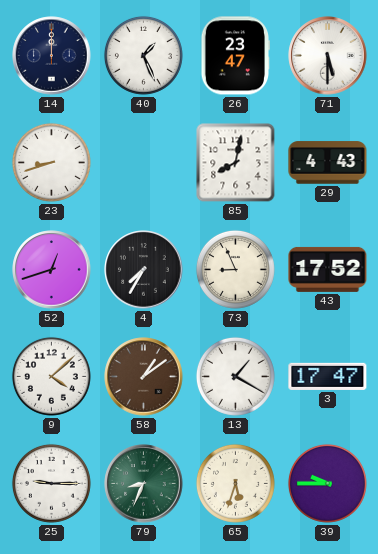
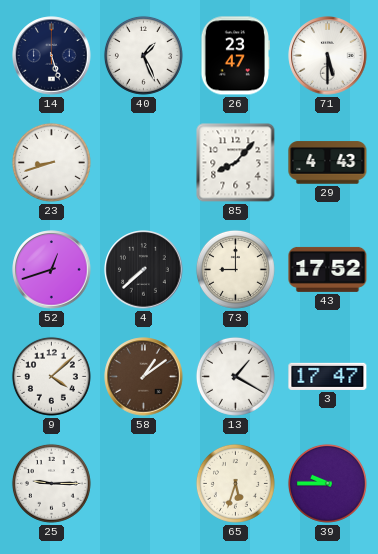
14: 12:00 -> 5:27 (52, 56)
85: 8:02 -> 8:07 (236, 163)
4: 7:35 -> 7:38 (144, 270)
73: 8:56 -> 9:00 (235, 269)
79: 8:34 -> none (144, 484)
